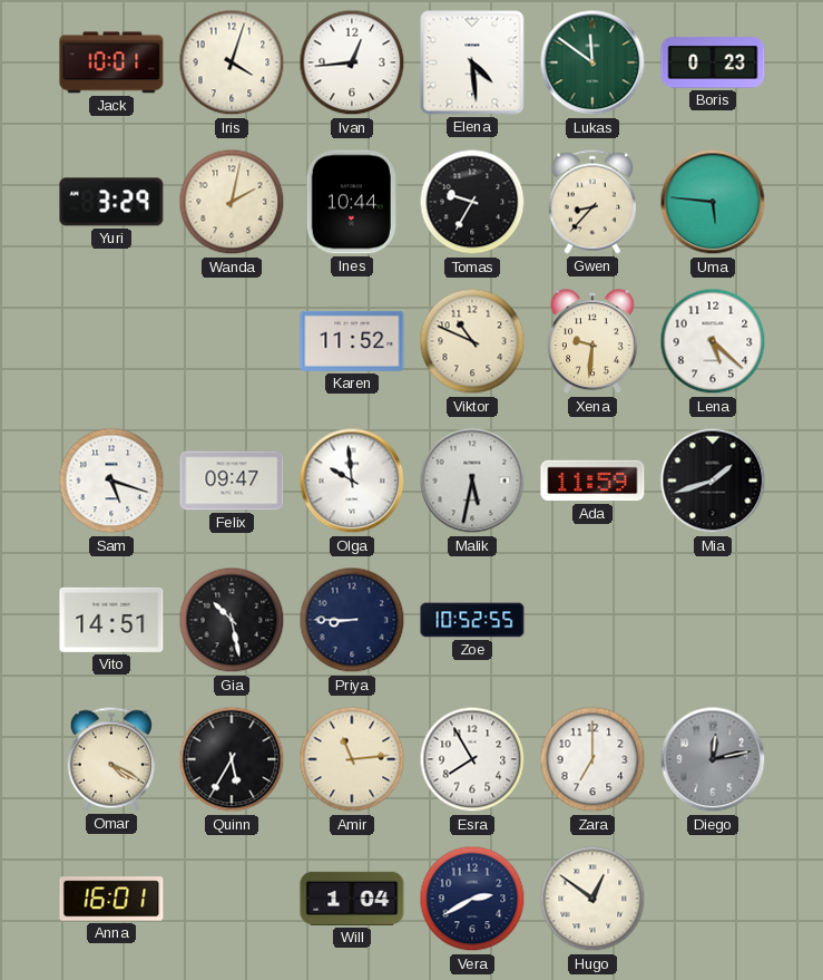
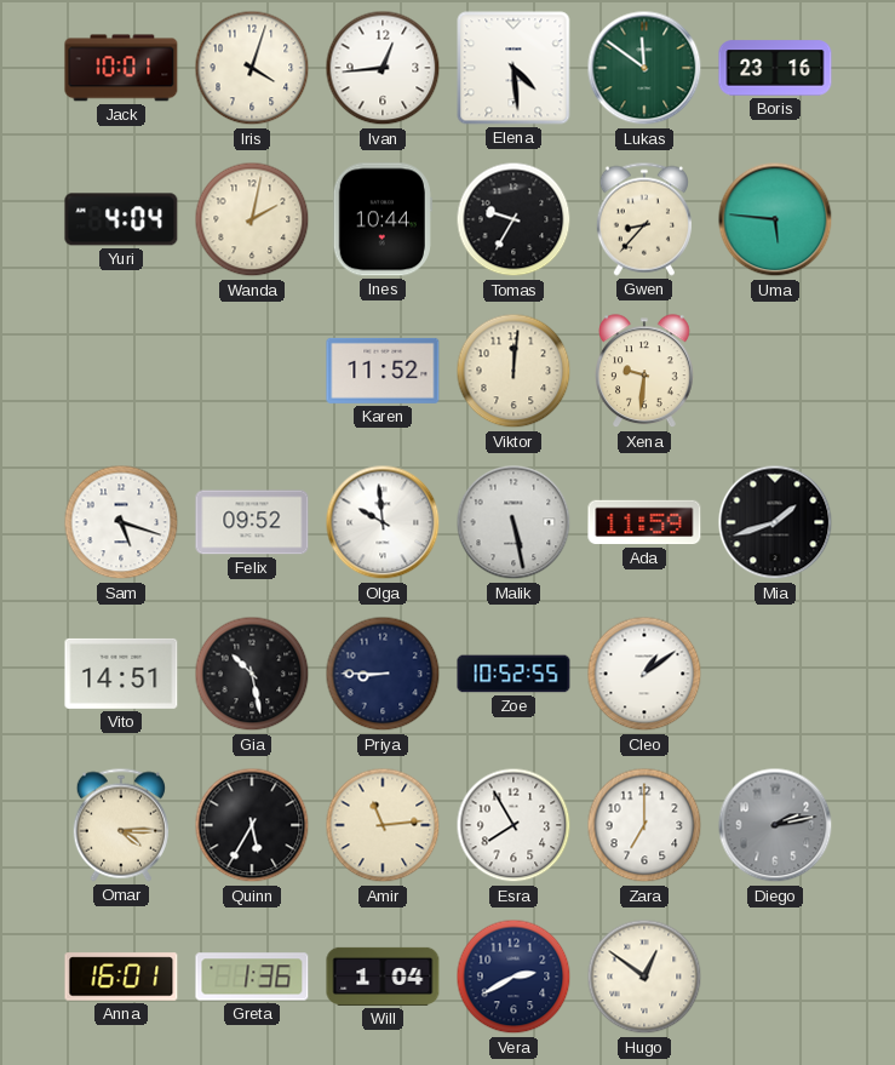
Boris: 0:23 -> 23:16 (775, 68)
Yuri: 3:29 -> 4:04 (121, 219)
Viktor: 10:49 -> 12:01 (514, 371)
Lena: 5:22 -> none (713, 341)
Felix: 09:47 -> 09:52 (252, 522)
Malik: 5:32 -> 5:28 (514, 522)
Cleo: none -> 1:09 (644, 674)
Omar: 4:20 -> 4:15 (121, 825)
Diego: 12:13 -> 2:13 (775, 825)
Greta: none -> 1:36 (252, 977)
